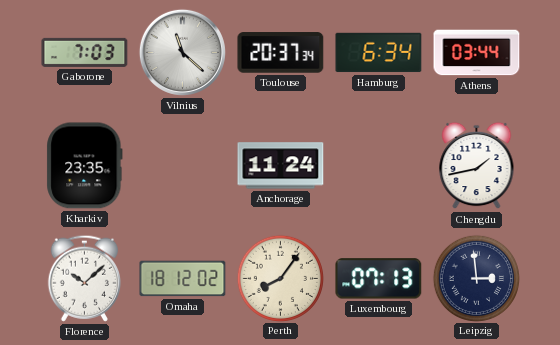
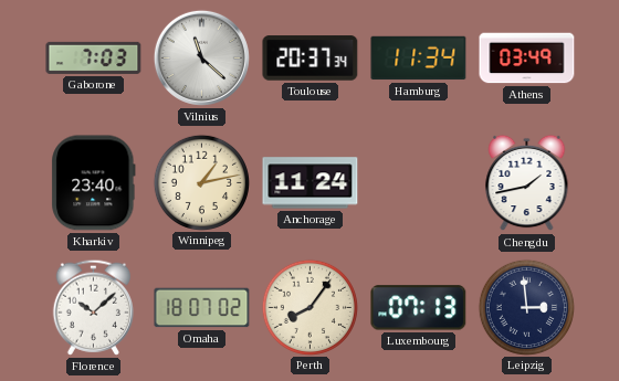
Hamburg: 6:34 -> 11:34 (419, 59)
Athens: 03:44 -> 03:49 (527, 59)
Kharkiv: 23:35 -> 23:40 (94, 183)
Winnipeg: none -> 1:13 (201, 182)
Omaha: 18:12 -> 18:07 (202, 308)
